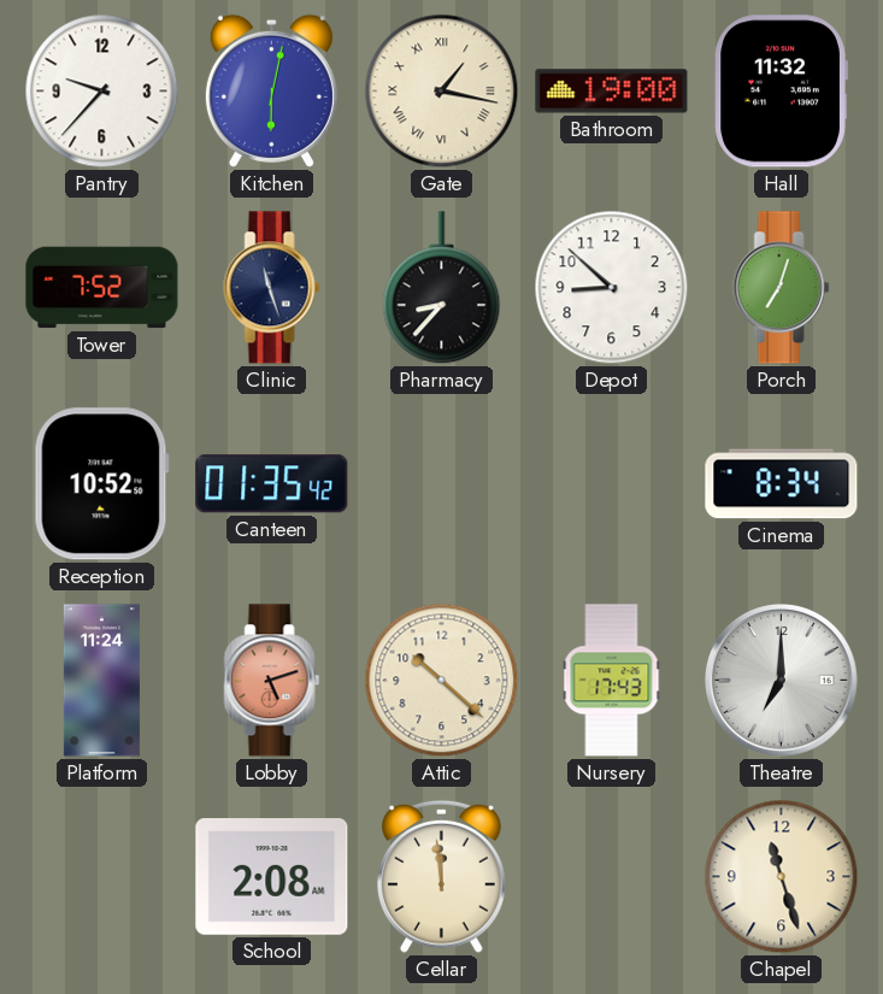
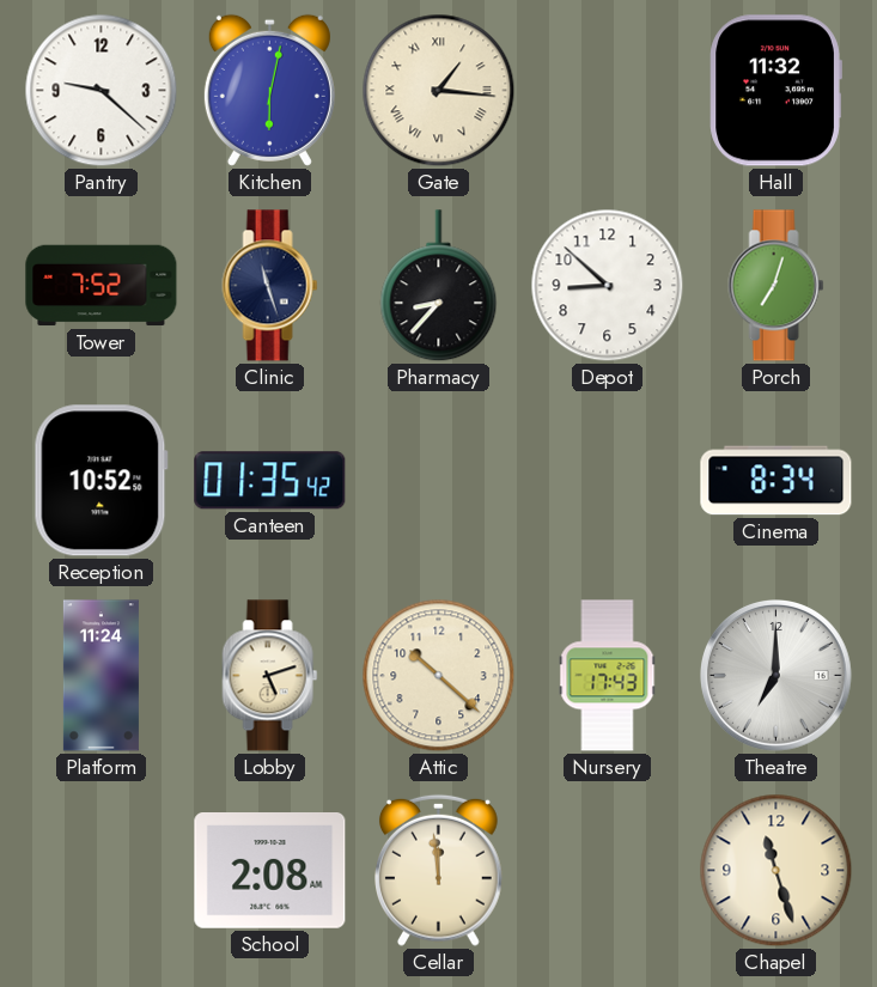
Pantry: 9:37 -> 9:22 (102, 91)
Gate: 1:17 -> 1:16 (439, 91)
Bathroom: 19:00 -> none (612, 92)
Lobby dial: salmon -> cream (270, 676)
